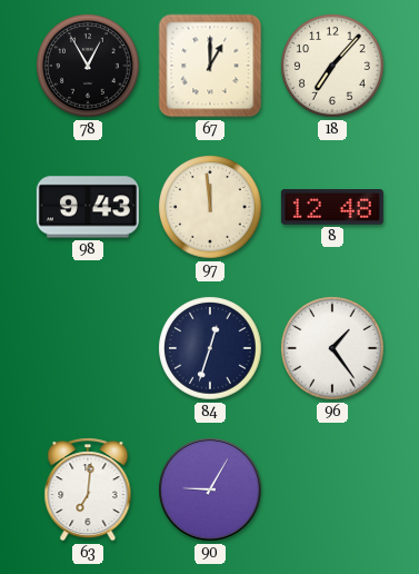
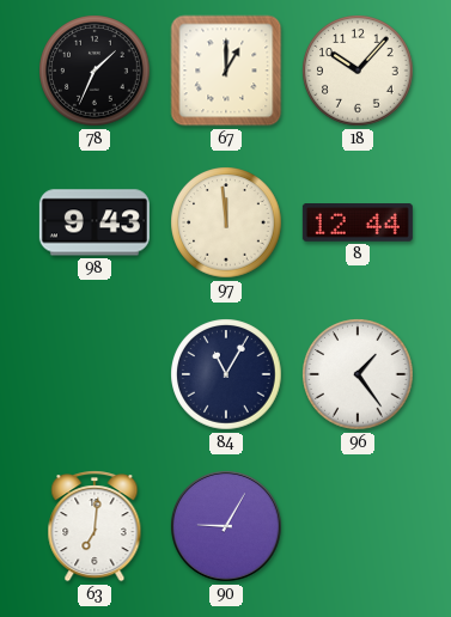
78: 12:55 -> 1:34 (95, 71)
18: 7:07 -> 10:07 (358, 71)
8: 12:48 -> 12:44 (358, 224)
84: 12:33 -> 11:05 (226, 374)
